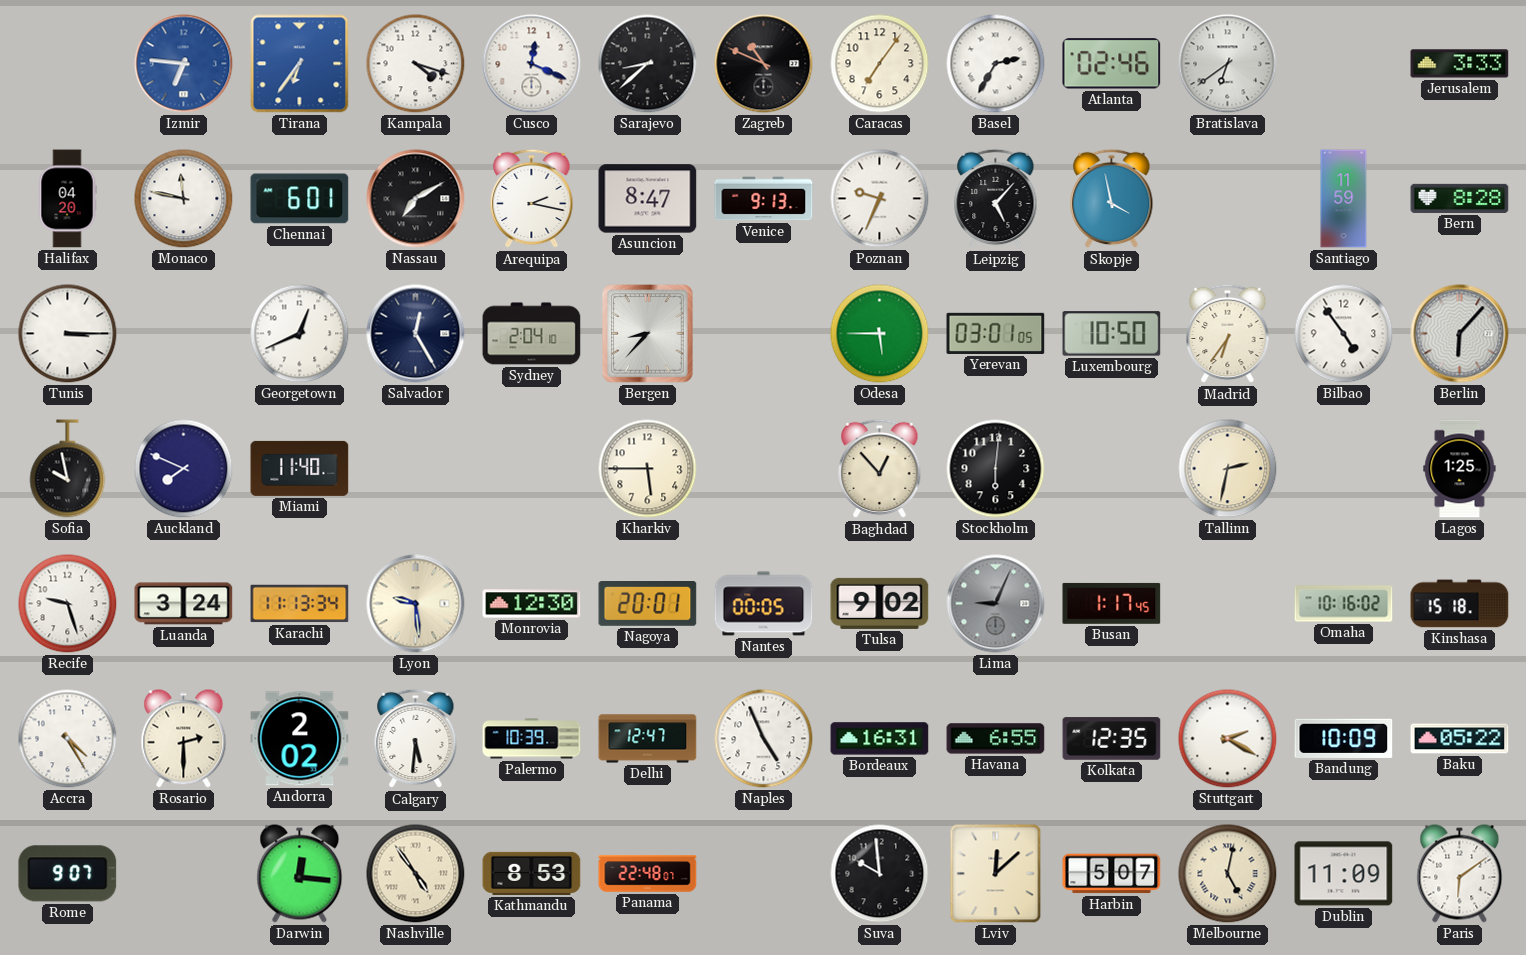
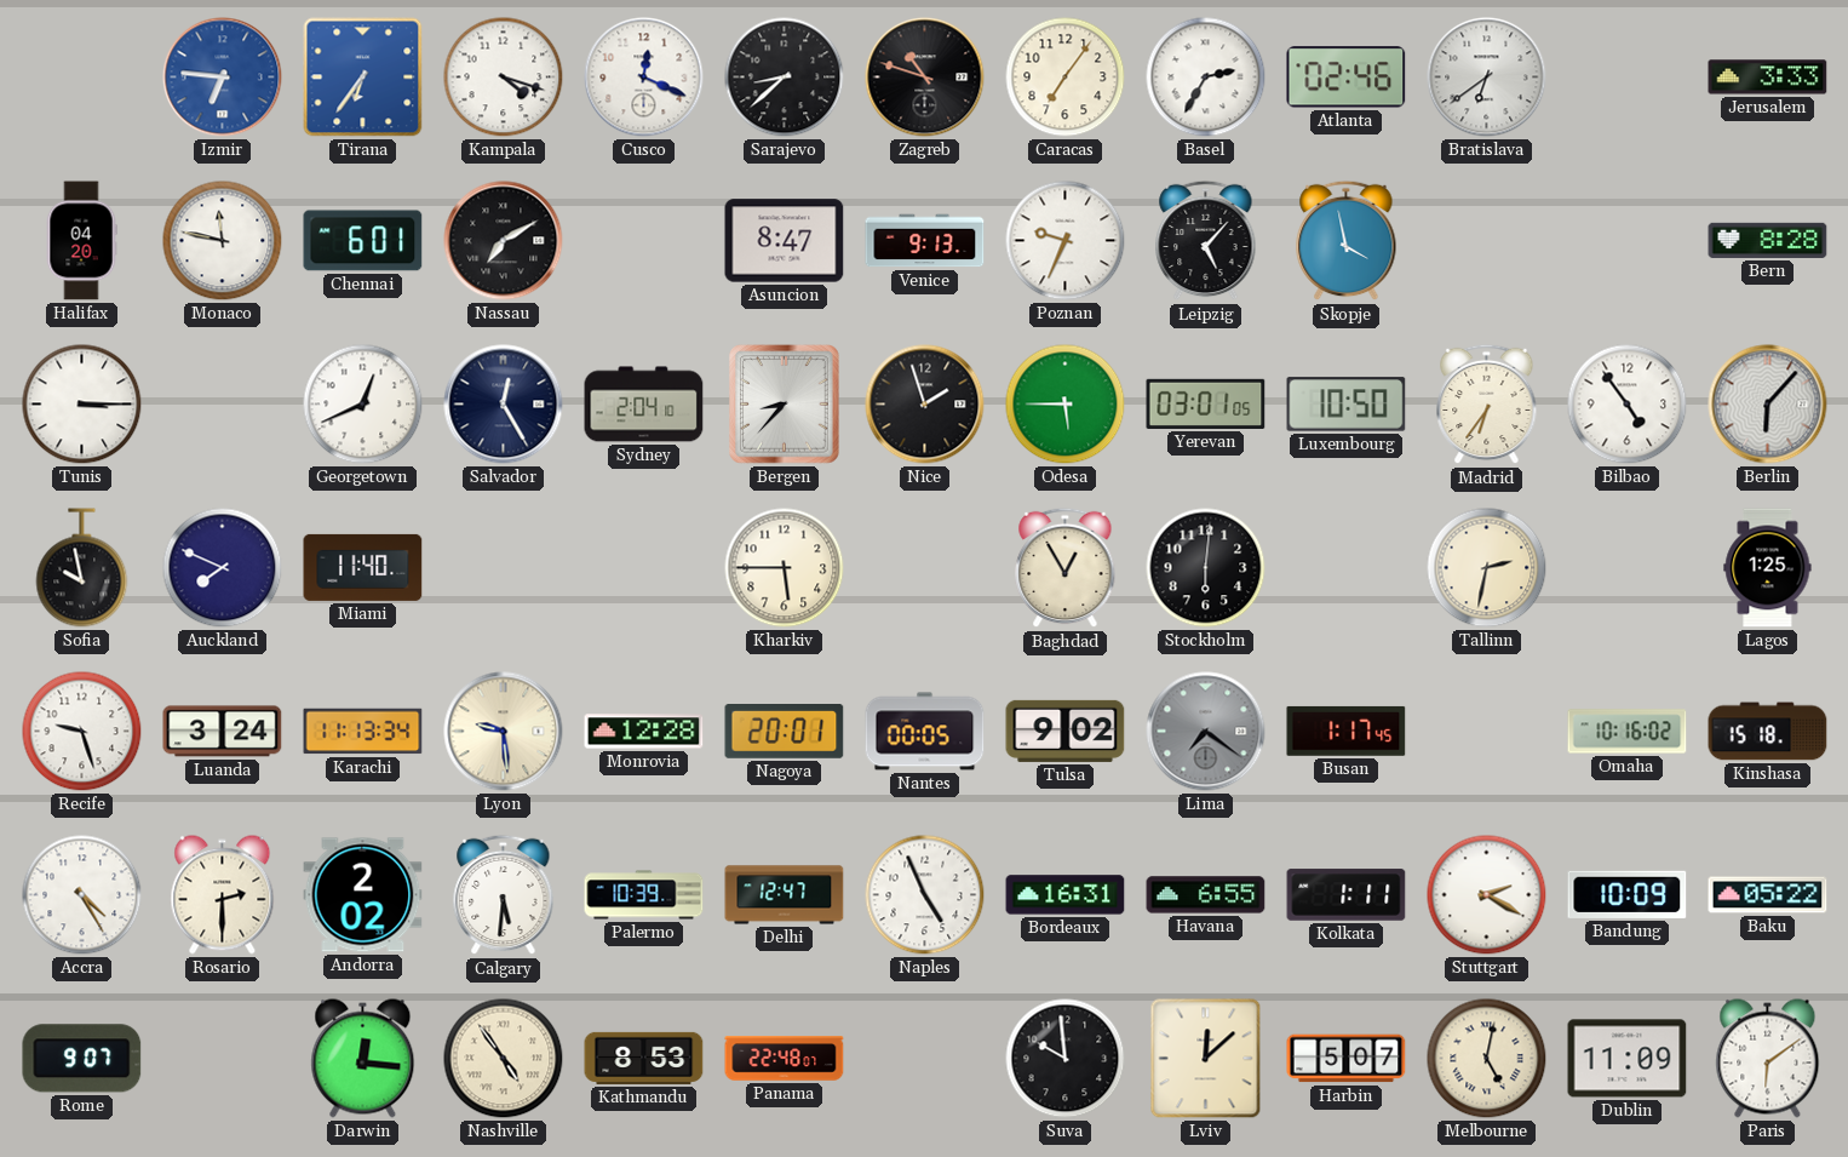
Zagreb: 10:49 -> 10:48 (925, 78)
Arequipa: 2:17 -> none (532, 199)
Santiago: 11:59 -> none (1344, 199)
Nice: none -> 1:57 (925, 405)
Baghdad: 12:53 -> 12:55 (1066, 568)
Monrovia: 12:30 -> 12:28 (644, 732)
Lima: 9:04 -> 7:21 (1206, 732)
Kolkata: 12:35 -> 1:11 (1347, 895)
